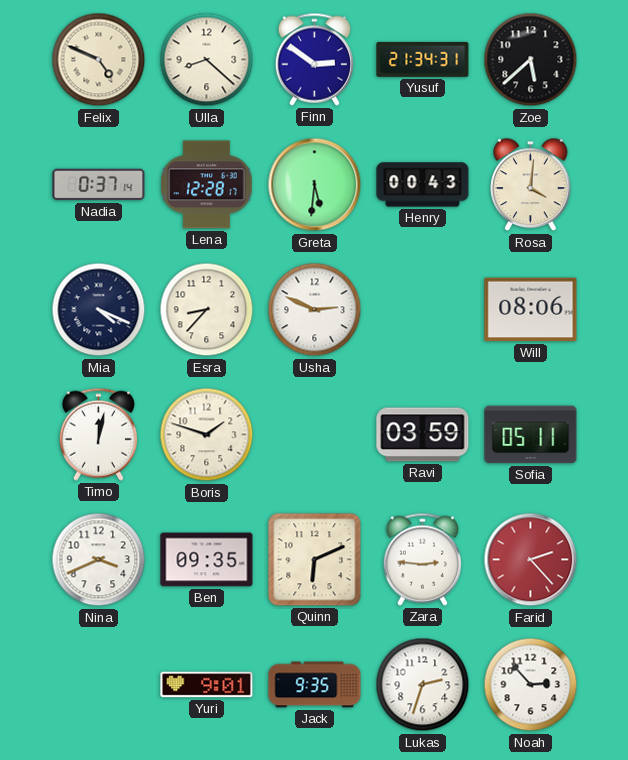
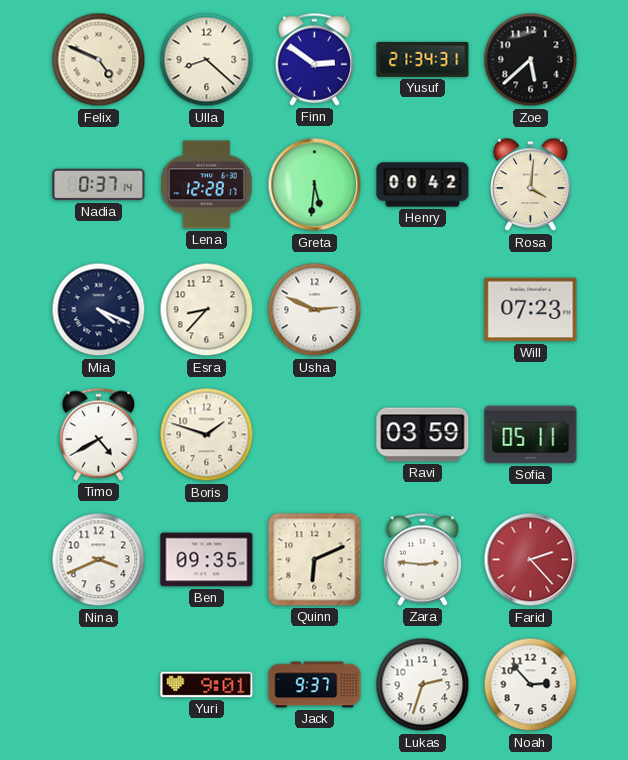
Henry: 00:43 -> 00:42 (423, 185)
Will: 08:06 -> 07:23 (531, 310)
Timo: 12:02 -> 4:40 (98, 434)
Jack: 9:35 -> 9:37 (315, 685)
